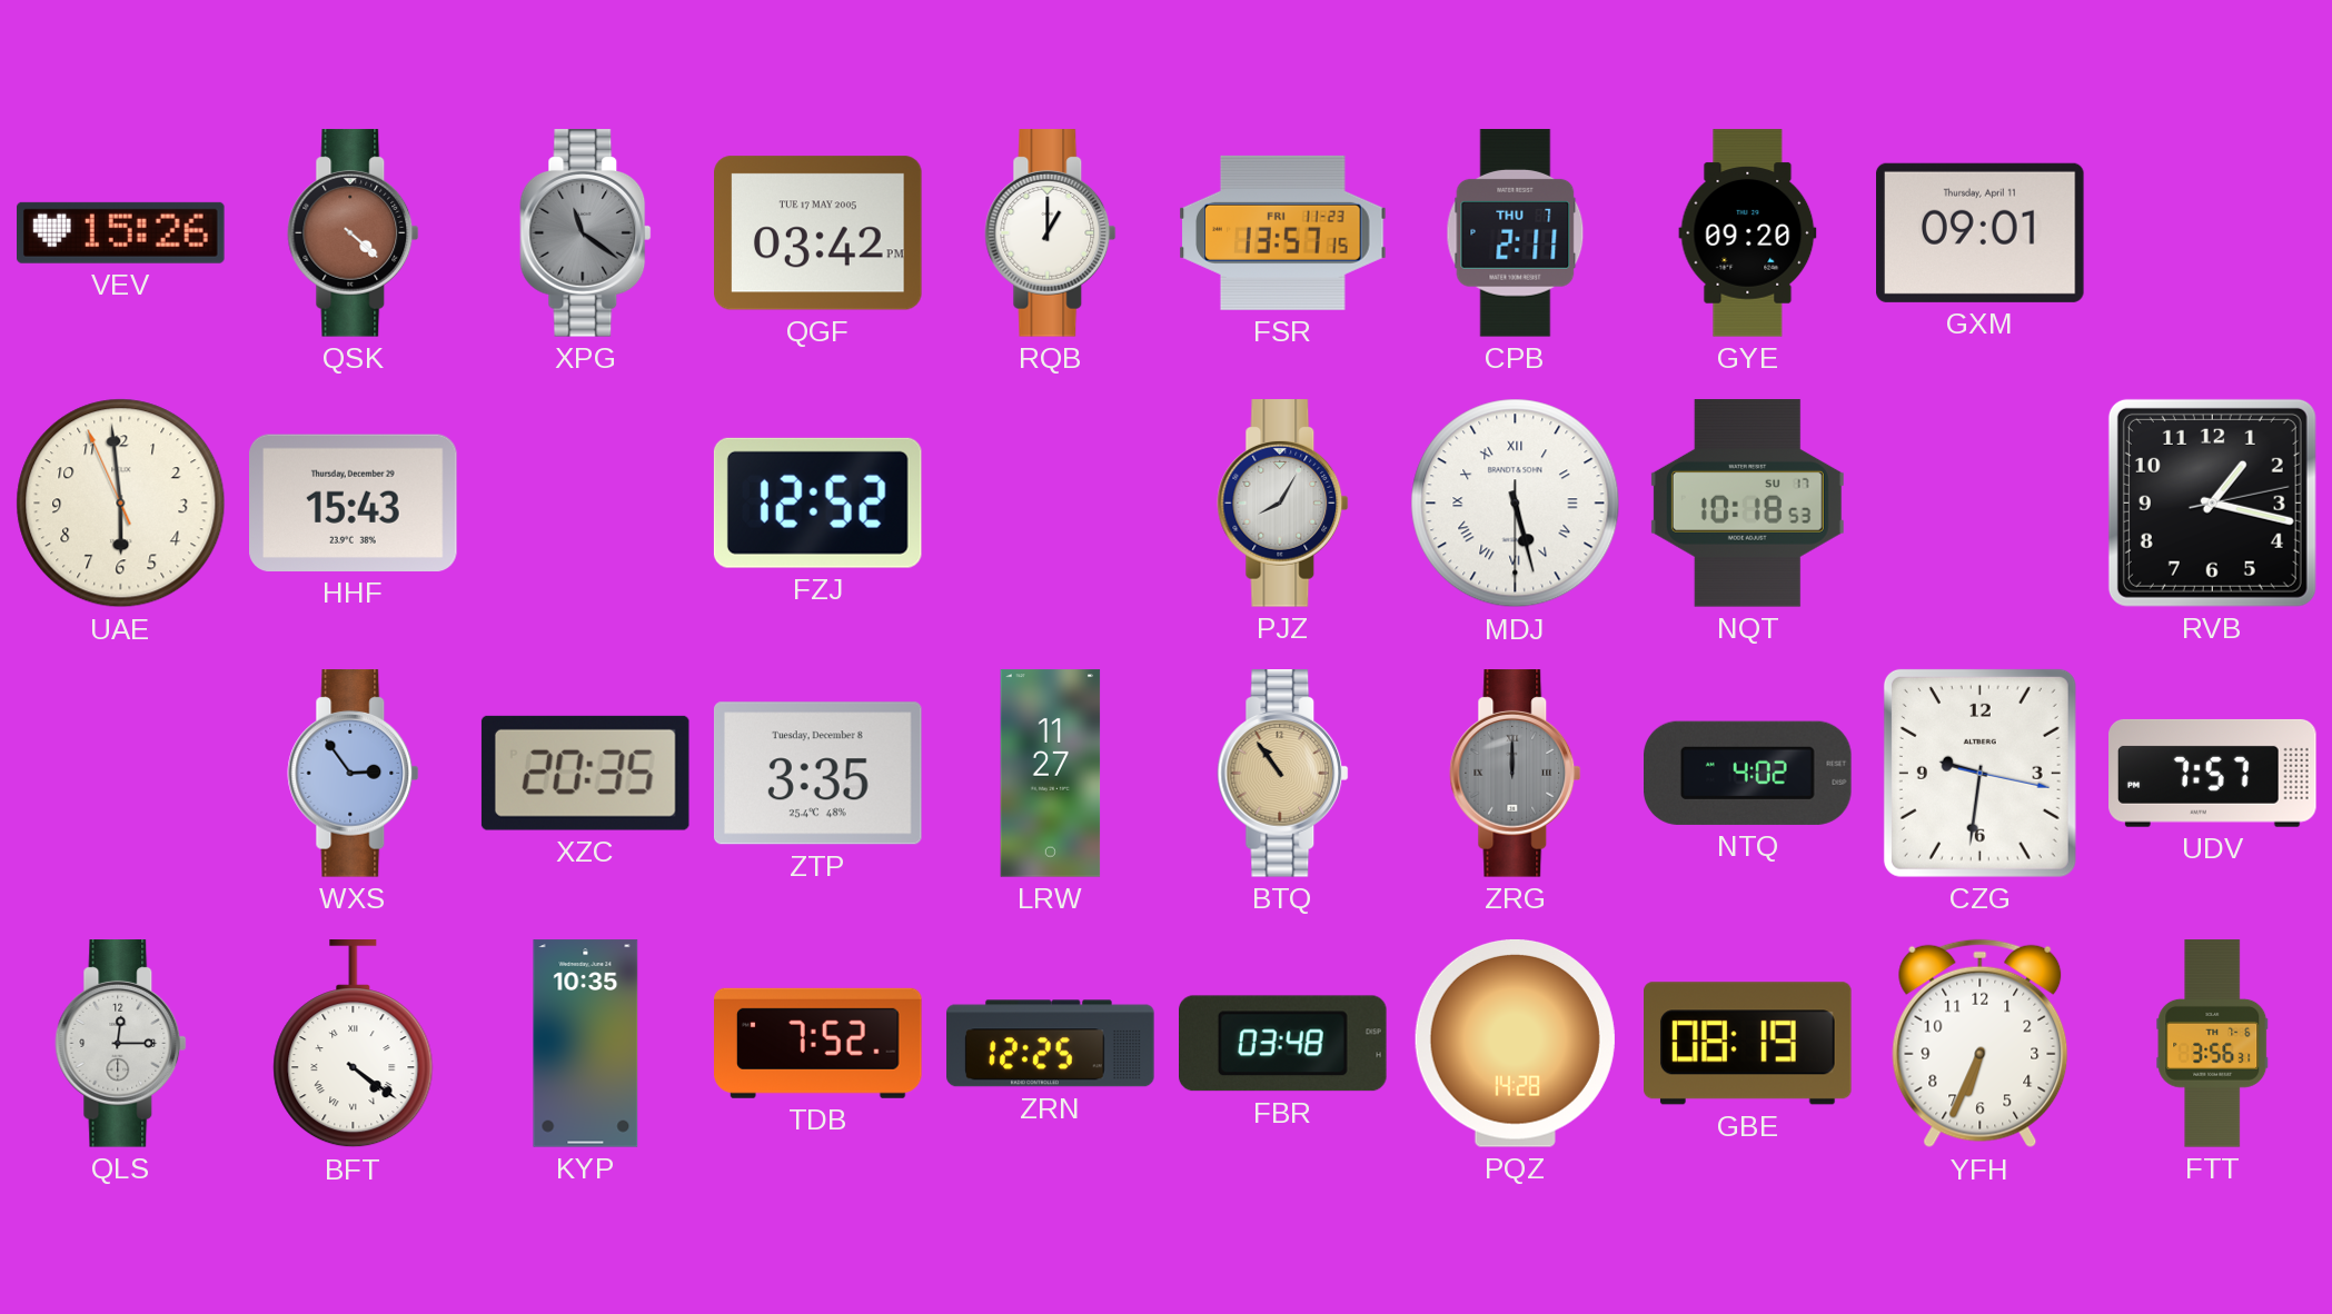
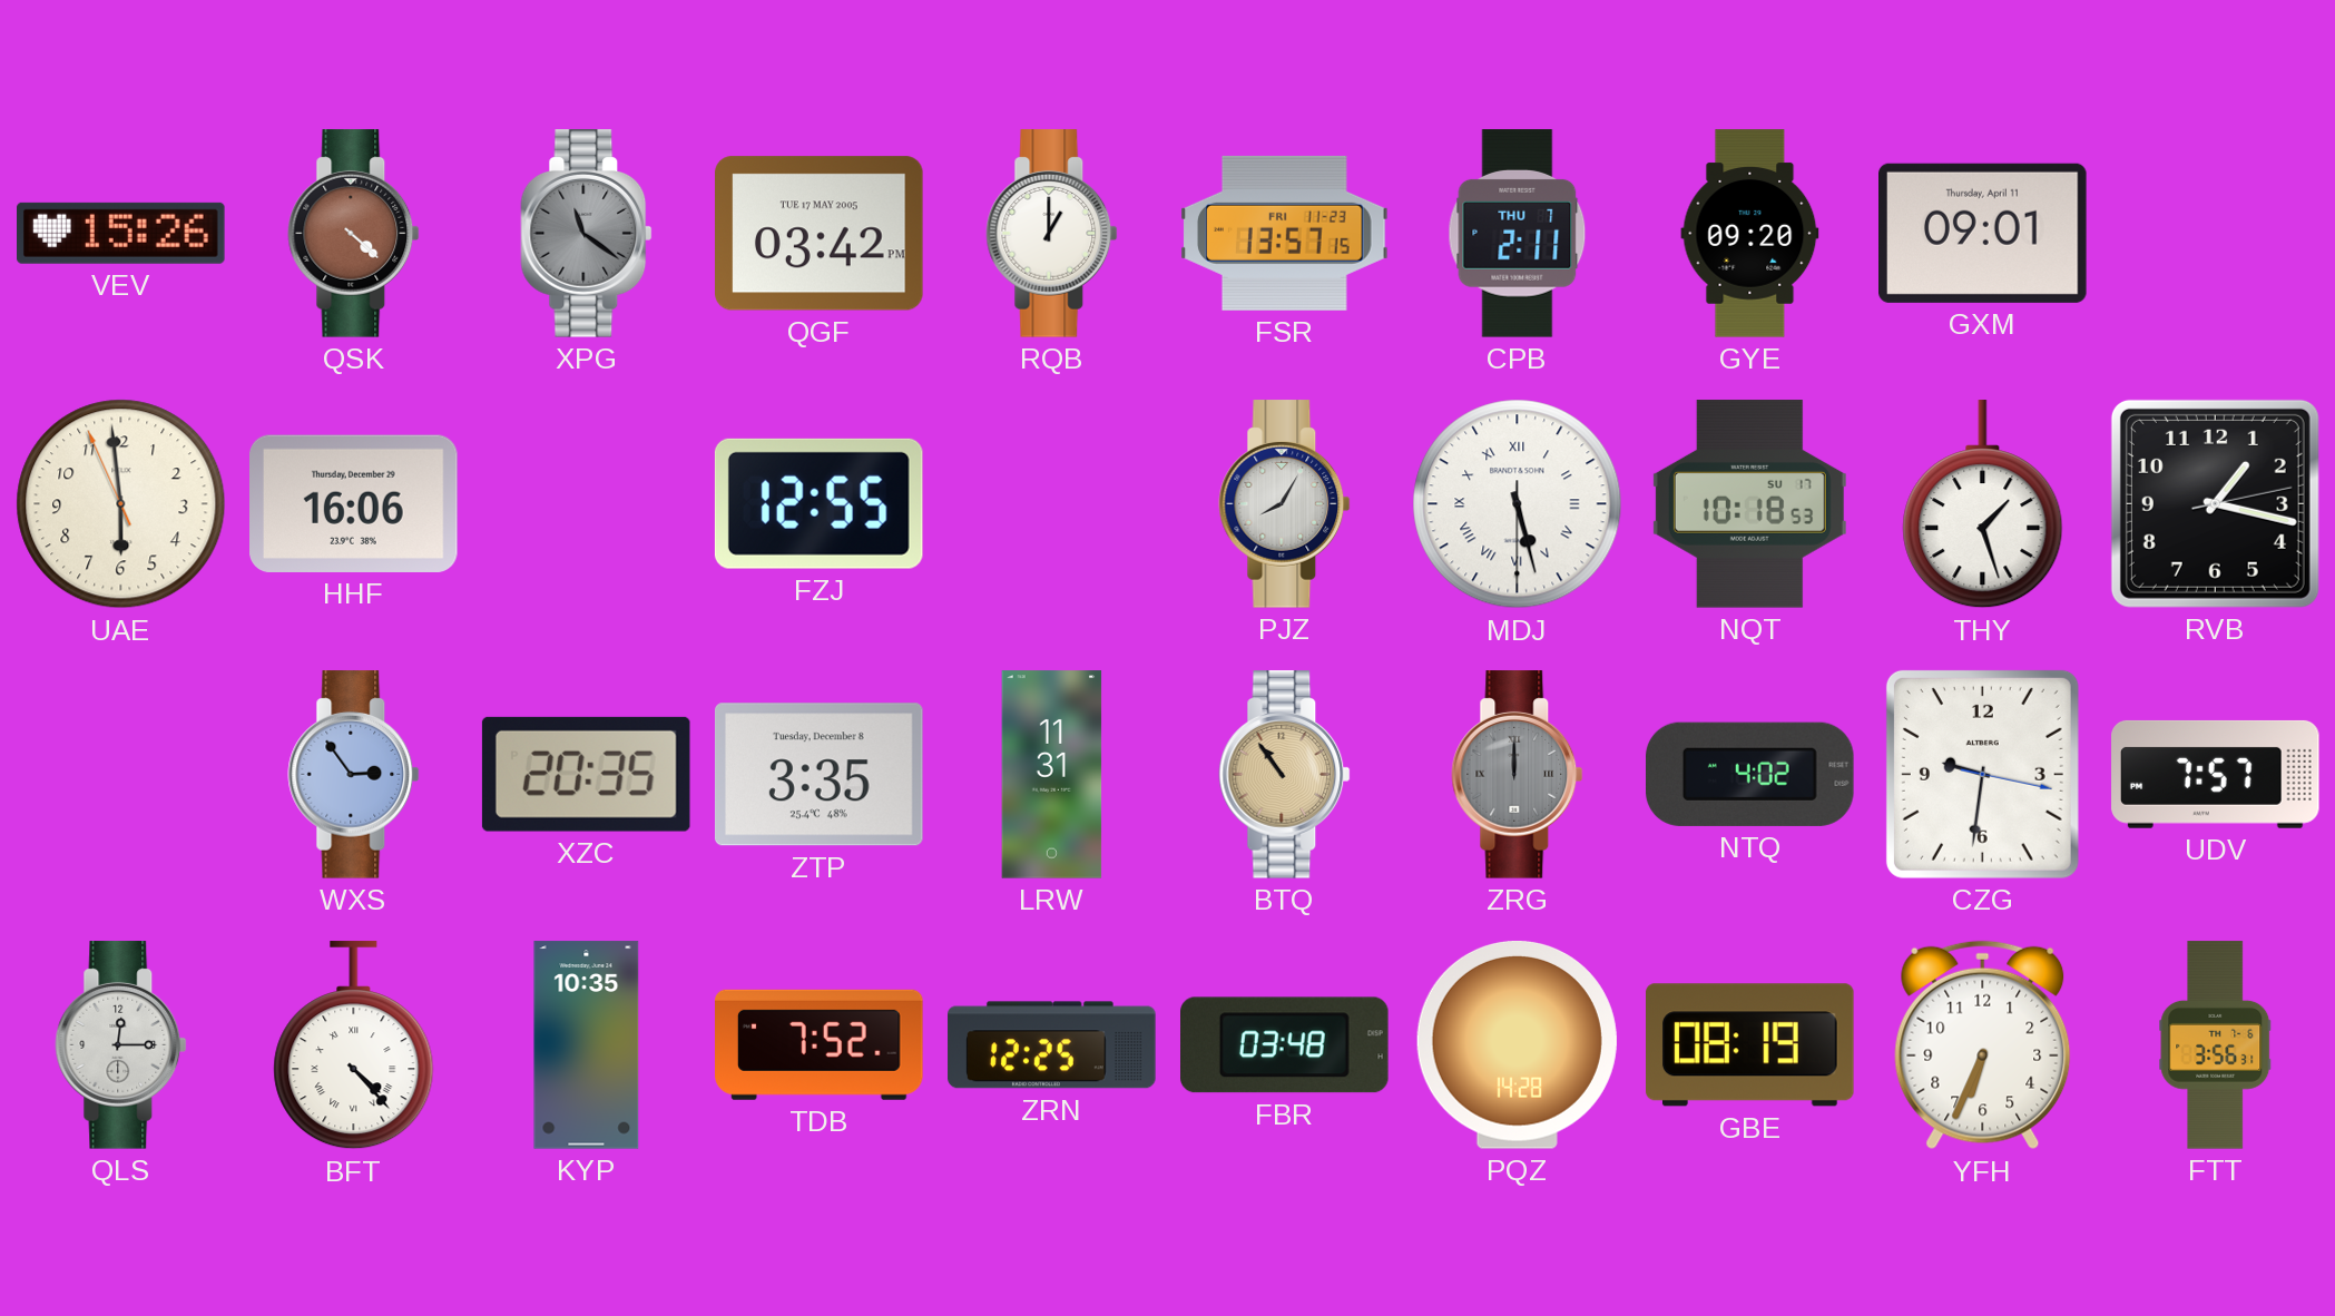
HHF: 15:43 -> 16:06 (354, 503)
FZJ: 12:52 -> 12:55 (818, 503)
THY: none -> 1:27 (1983, 504)
LRW: 11:27 -> 11:31 (1052, 775)
BFT: 4:21 -> 4:23 (354, 1045)
